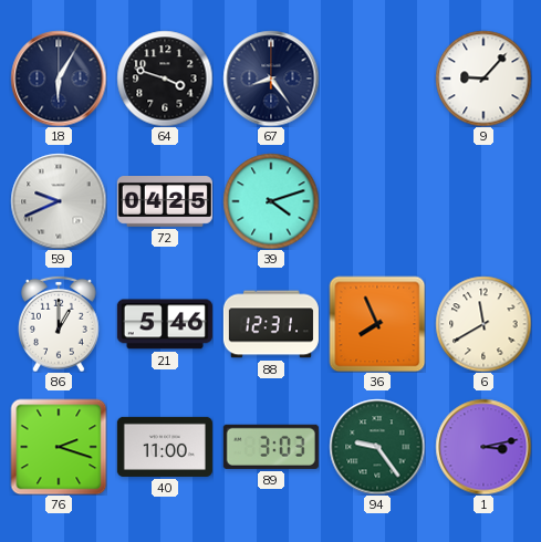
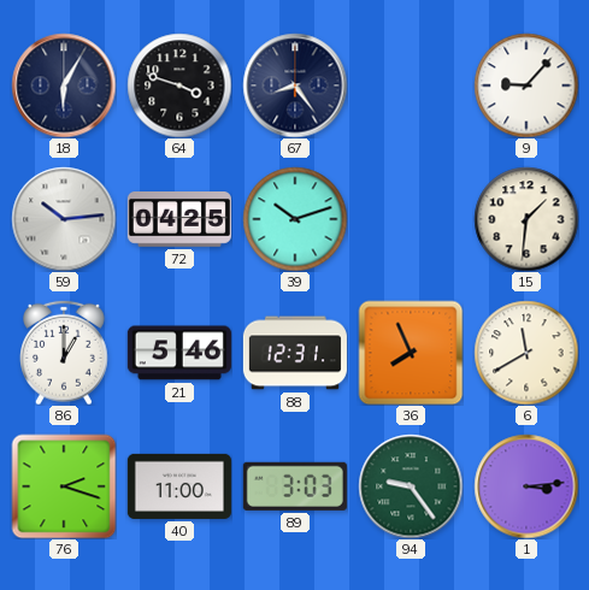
59: 9:41 -> 10:14 (64, 219)
39: 4:12 -> 10:12 (295, 219)
15: none -> 1:31 (526, 219)
1: 3:13 -> 3:14 (526, 486)
